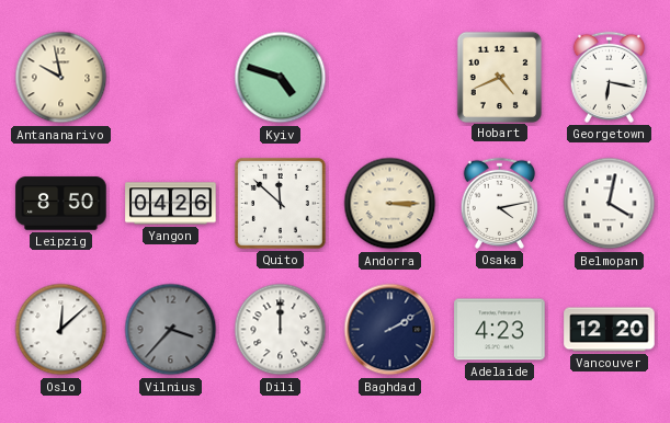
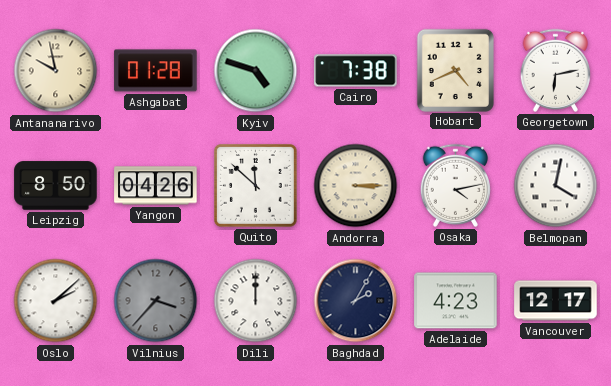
Ashgabat: none -> 01:28 (156, 71)
Cairo: none -> 7:38 (356, 71)
Georgetown: 6:17 -> 6:13 (555, 70)
Oslo: 12:08 -> 2:08 (56, 301)
Baghdad: 2:10 -> 2:05 (356, 301)
Vancouver: 12:20 -> 12:17 (556, 301)
